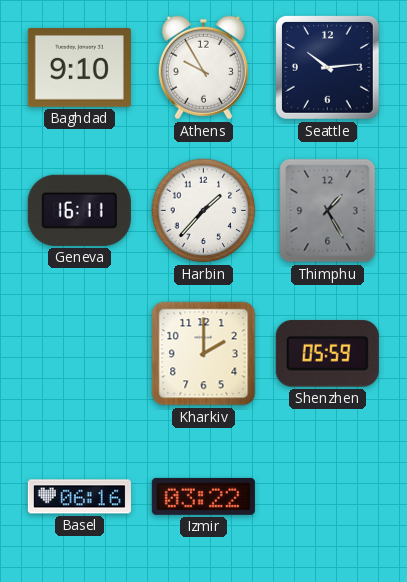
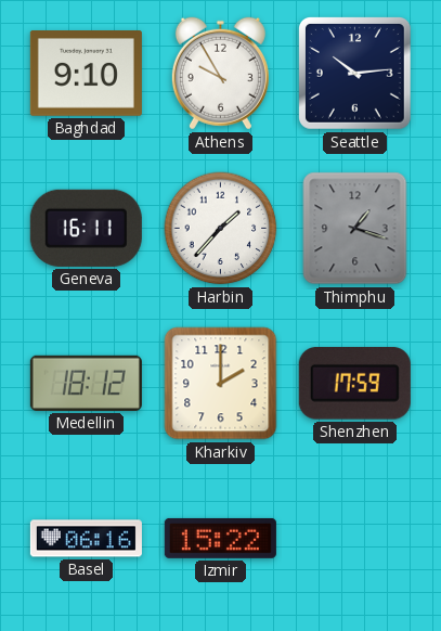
Thimphu: 1:25 -> 1:18 (355, 229)
Medellin: none -> 18:12 (86, 383)
Shenzhen: 05:59 -> 17:59 (354, 384)
Izmir: 03:22 -> 15:22 (220, 538)
